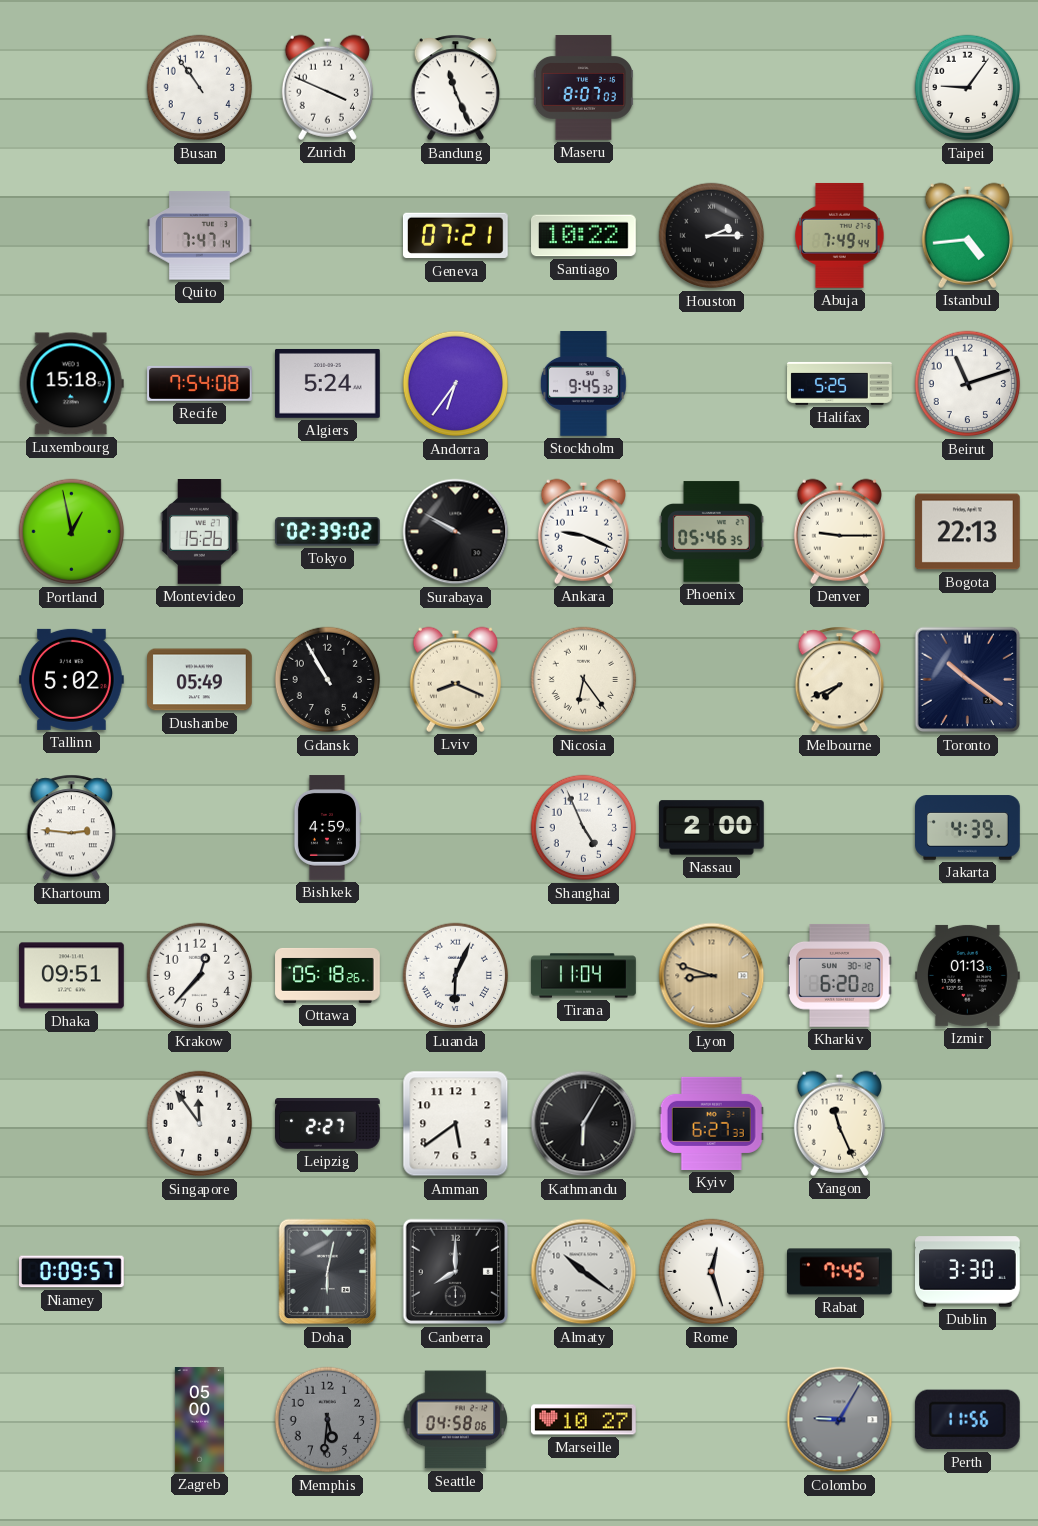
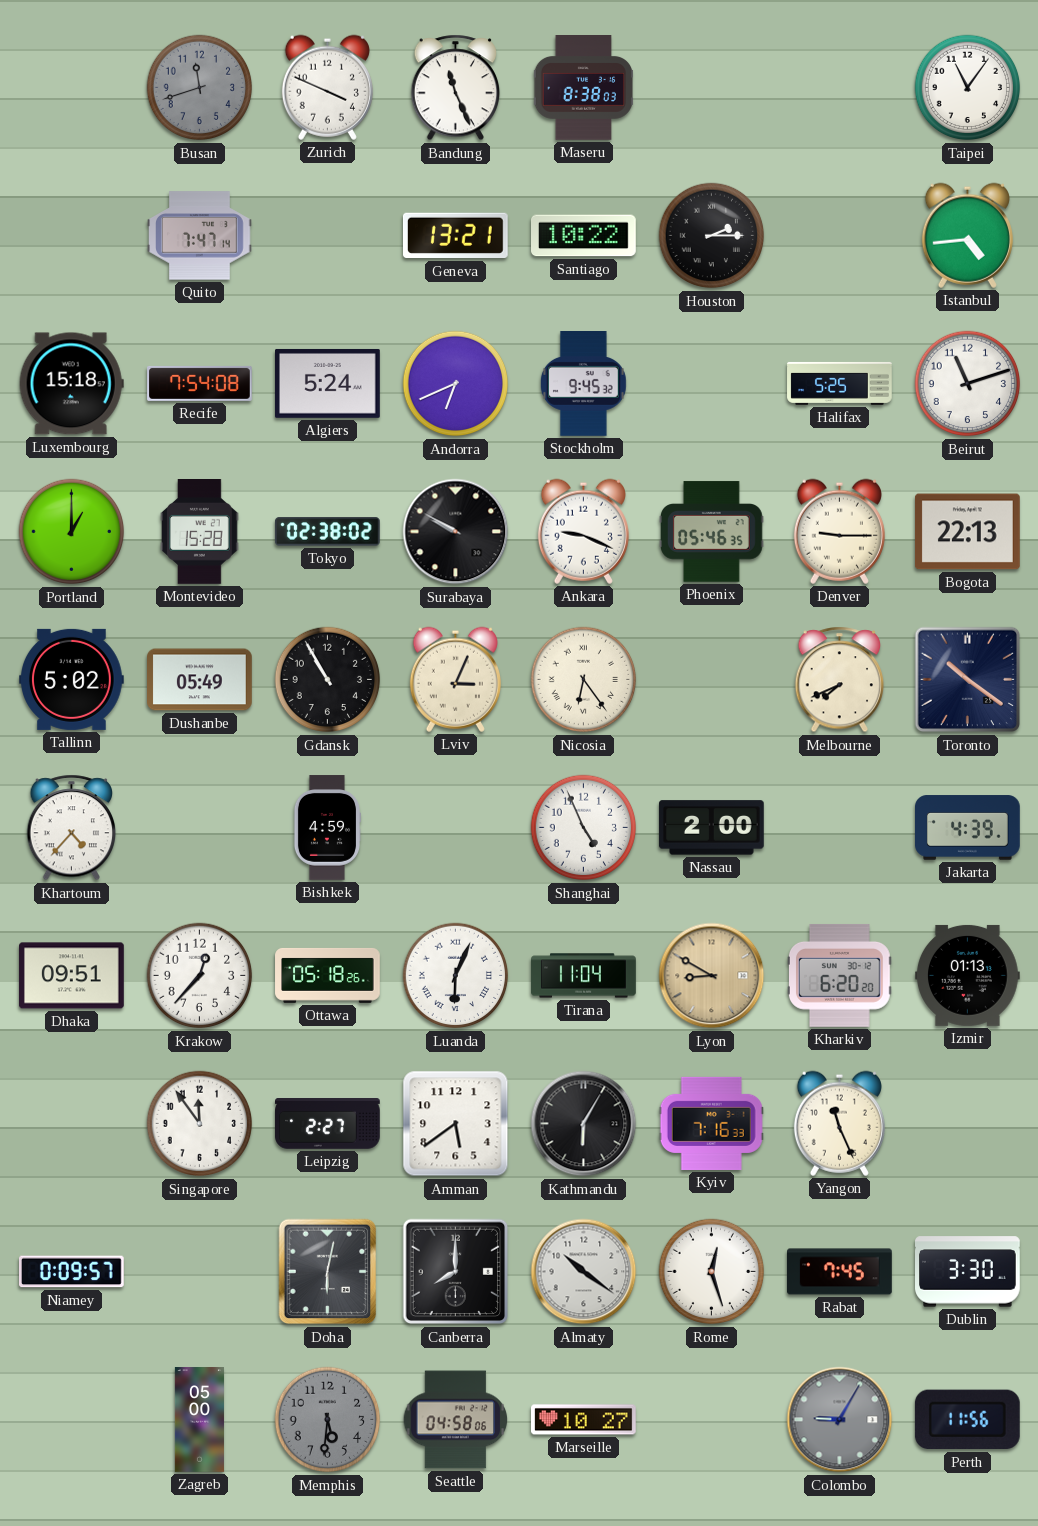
Busan: 10:54 -> 11:42 (200, 88)
Busan dial: white -> grey (200, 88)
Maseru: 8:07 -> 8:38 (583, 88)
Taipei: 9:06 -> 11:06 (968, 88)
Geneva: 07:21 -> 13:21 (455, 236)
Abuja: 7:49 -> none (840, 235)
Andorra: 6:36 -> 6:41 (456, 384)
Portland: 12:58 -> 1:00 (72, 532)
Montevideo: 15:26 -> 15:28 (200, 532)
Tokyo: 02:39 -> 02:38 (327, 532)
Lviv: 8:19 -> 3:04 (455, 679)
Khartoum: 2:46 -> 4:37 (72, 828)
Lyon: 8:48 -> 8:50 (712, 976)
Kyiv: 6:27 -> 7:16 (711, 1123)
